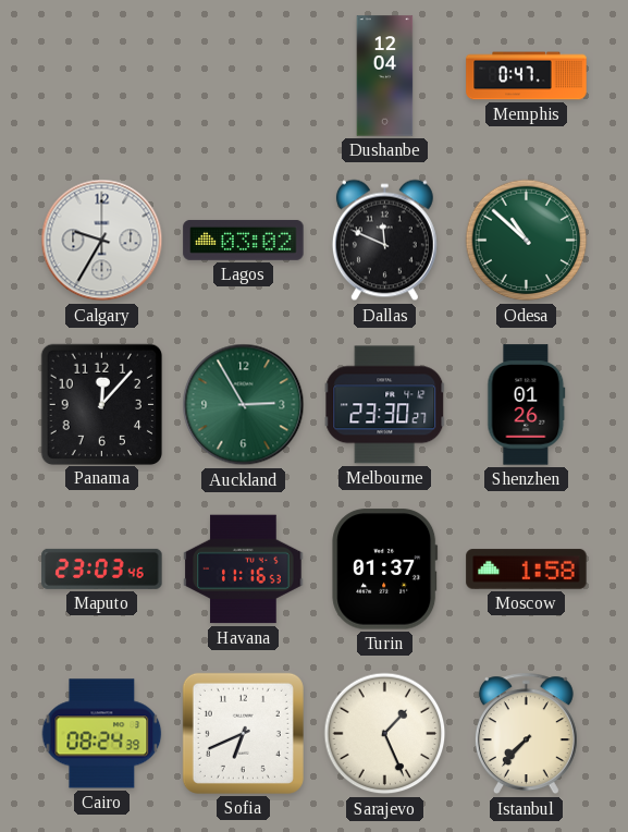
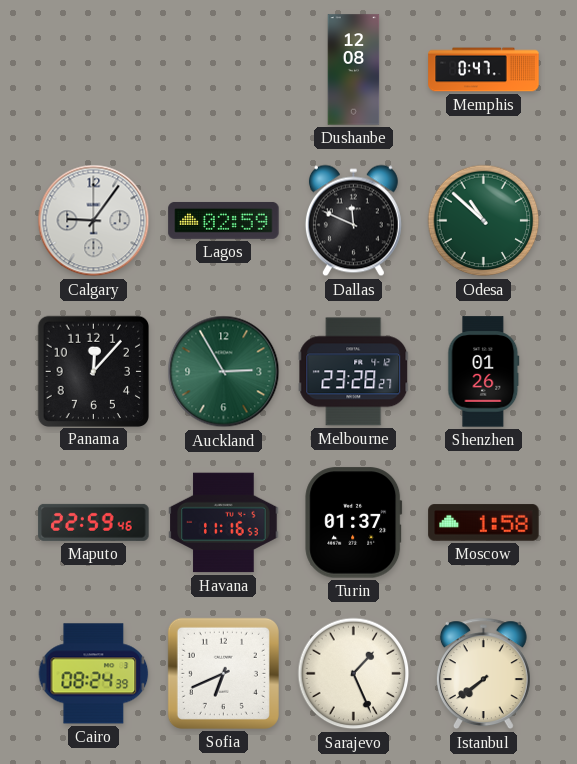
Dushanbe: 12:04 -> 12:08 (354, 70)
Calgary: 9:35 -> 9:06 (94, 221)
Lagos: 03:02 -> 02:59 (224, 220)
Melbourne: 23:30 -> 23:28 (354, 372)
Maputo: 23:03 -> 22:59 (94, 522)
Istanbul: 7:37 -> 7:39 (483, 674)
